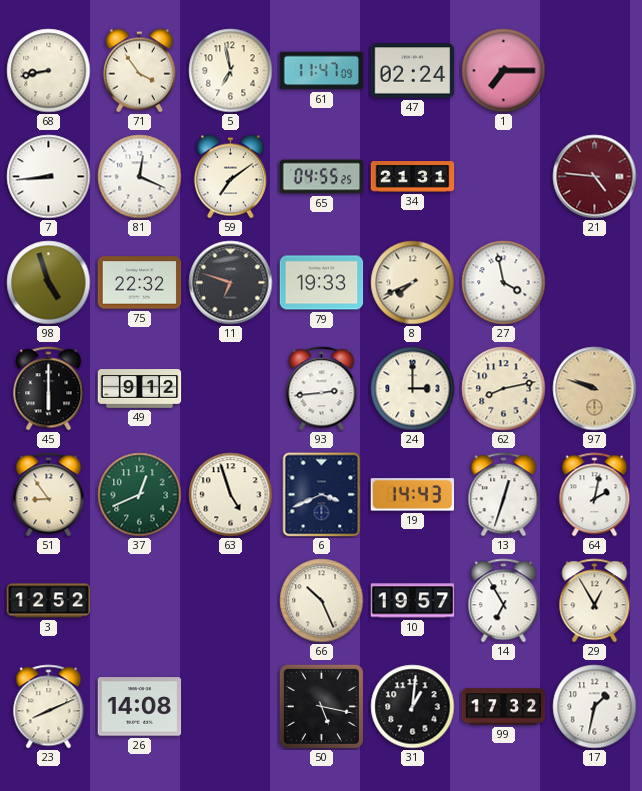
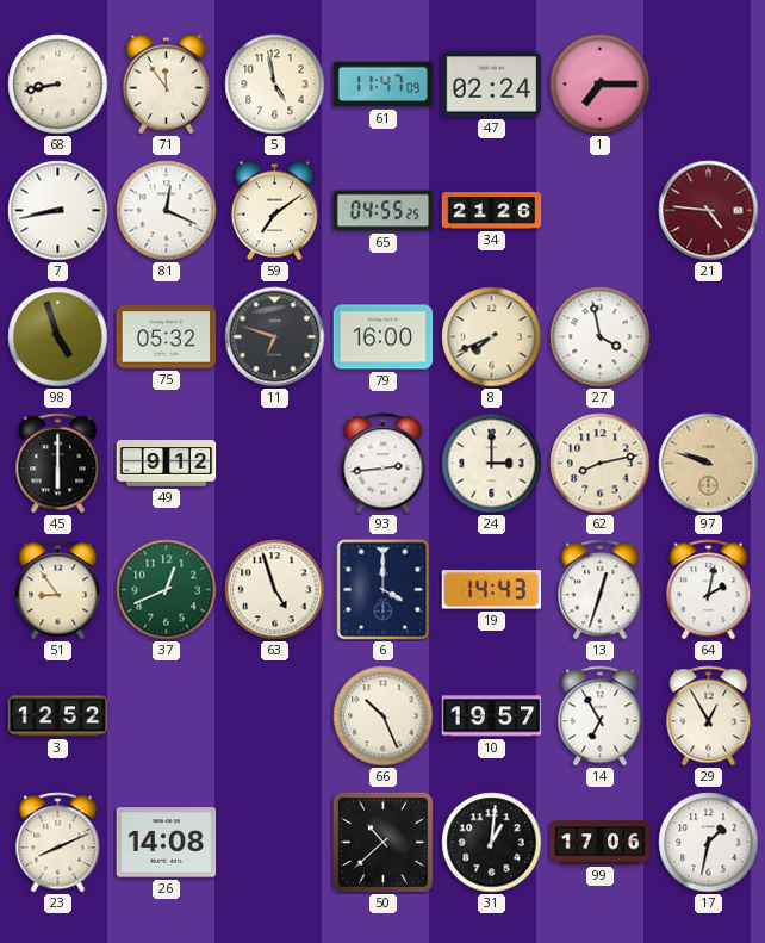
71: 3:54 -> 11:54 (166, 85)
5: 6:58 -> 4:58 (275, 85)
7: 8:44 -> 8:43 (58, 211)
34: 21:31 -> 21:26 (492, 211)
75: 22:32 -> 05:32 (167, 337)
79: 19:33 -> 16:00 (384, 337)
6: 3:41 -> 4:00 (384, 590)
50: 5:17 -> 10:38 (382, 842)
99: 17:32 -> 17:06 (601, 843)
